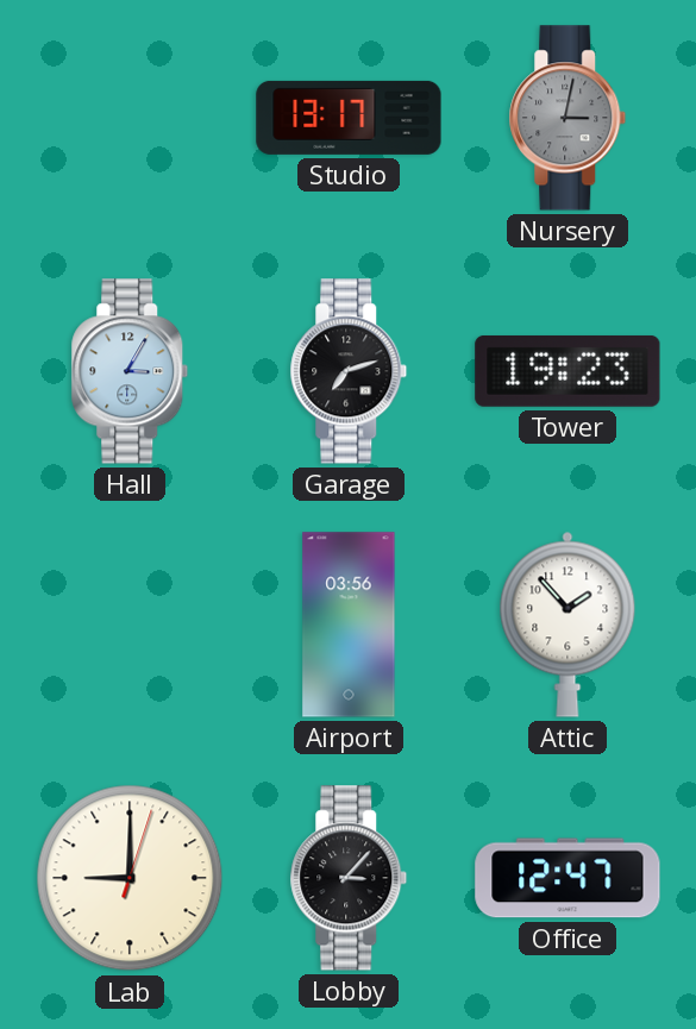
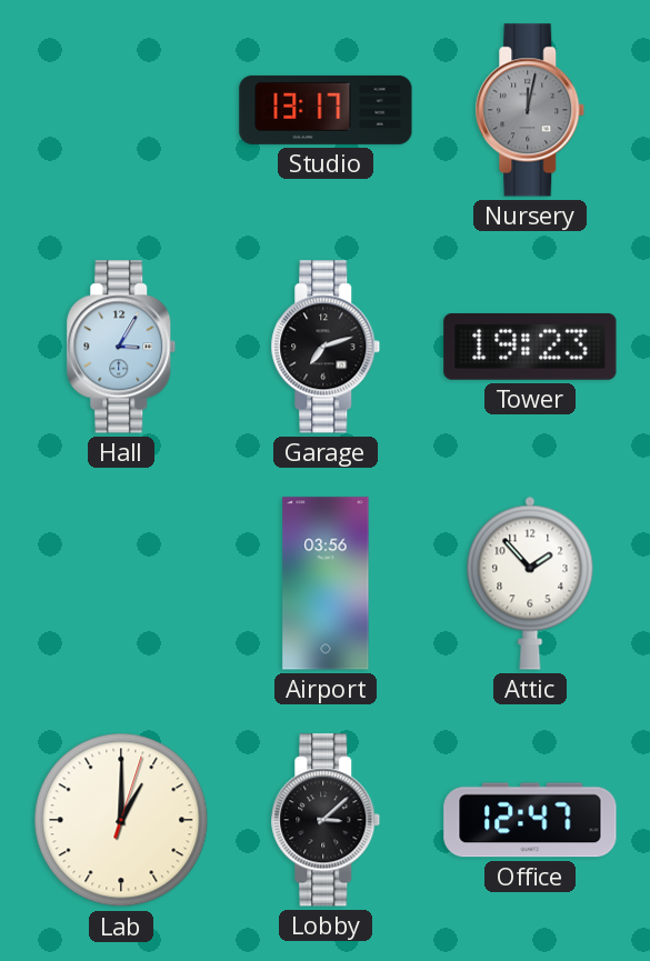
Nursery: 3:02 -> 12:02 (530, 110)
Lab: 9:00 -> 1:00 (121, 820)
Lobby: 3:07 -> 3:08 (326, 820)
